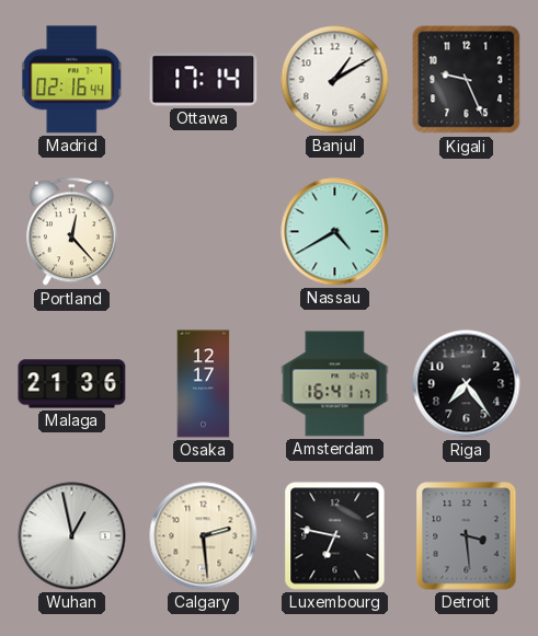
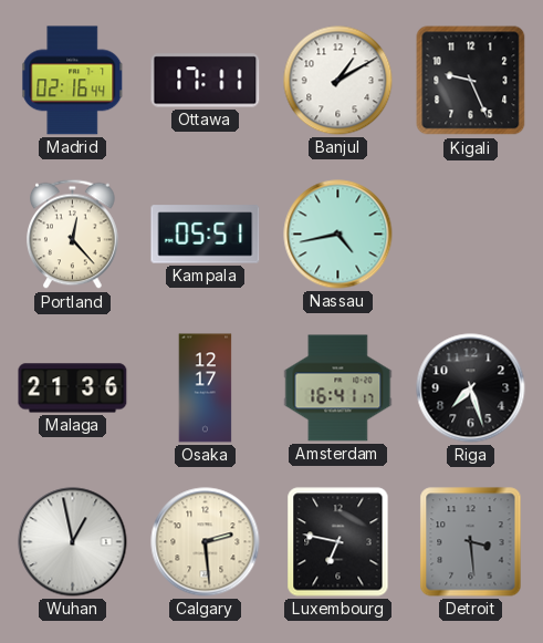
Ottawa: 17:14 -> 17:11 (206, 81)
Kampala: none -> 05:51 (206, 235)
Nassau: 4:40 -> 4:43 (338, 235)
Riga: 7:24 -> 7:27 (471, 388)
